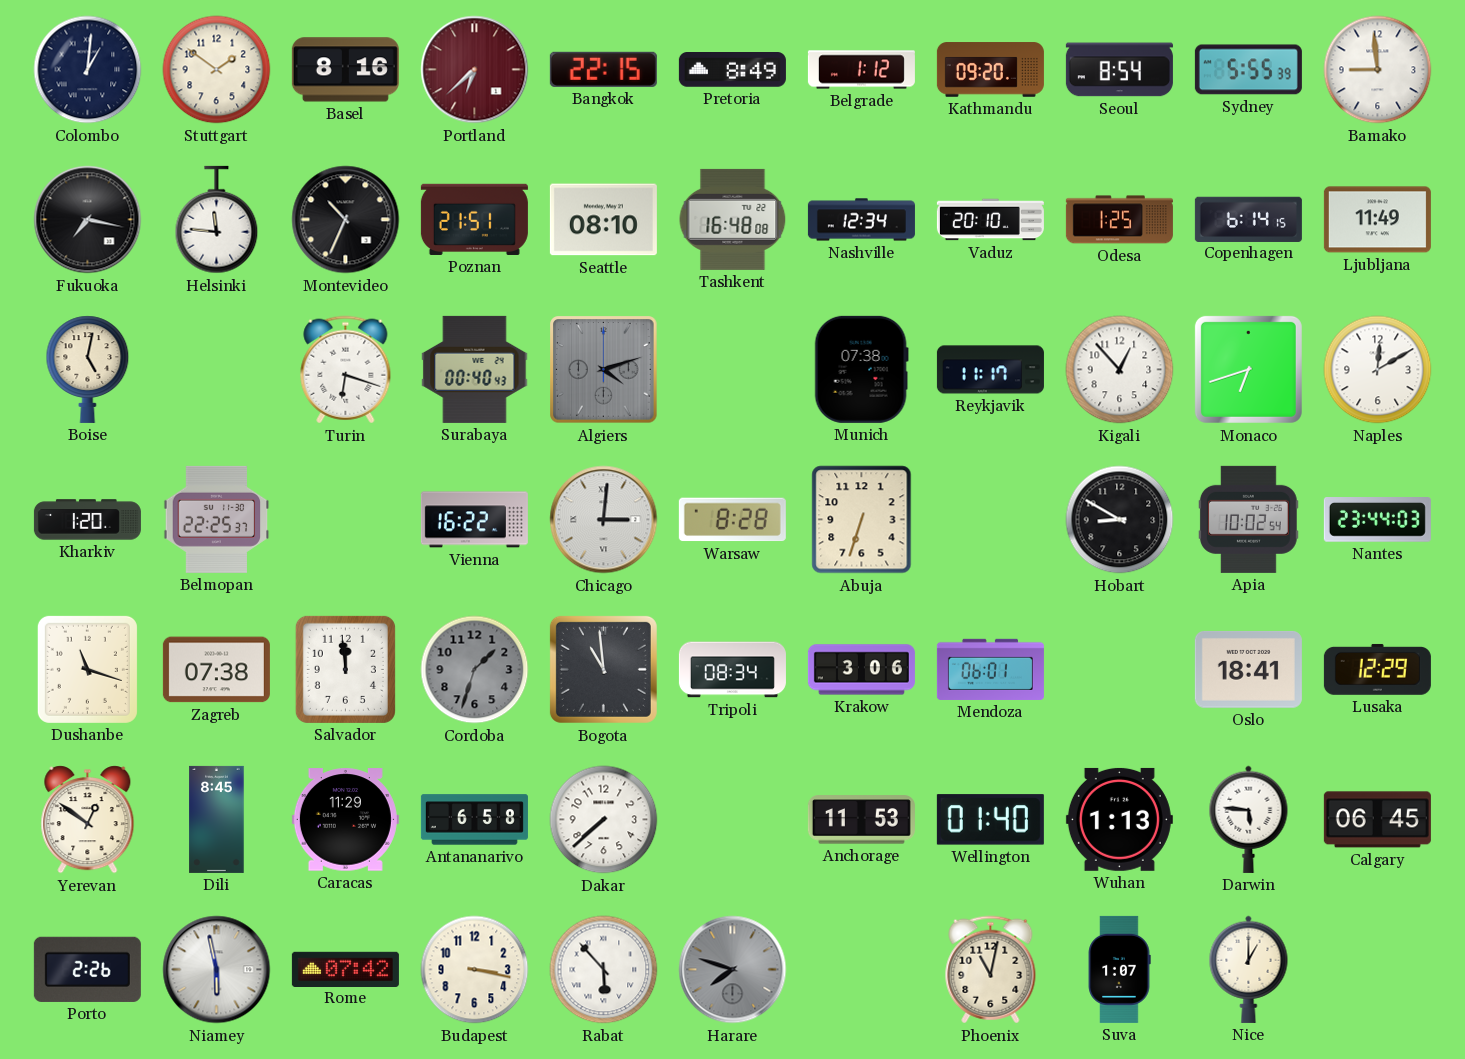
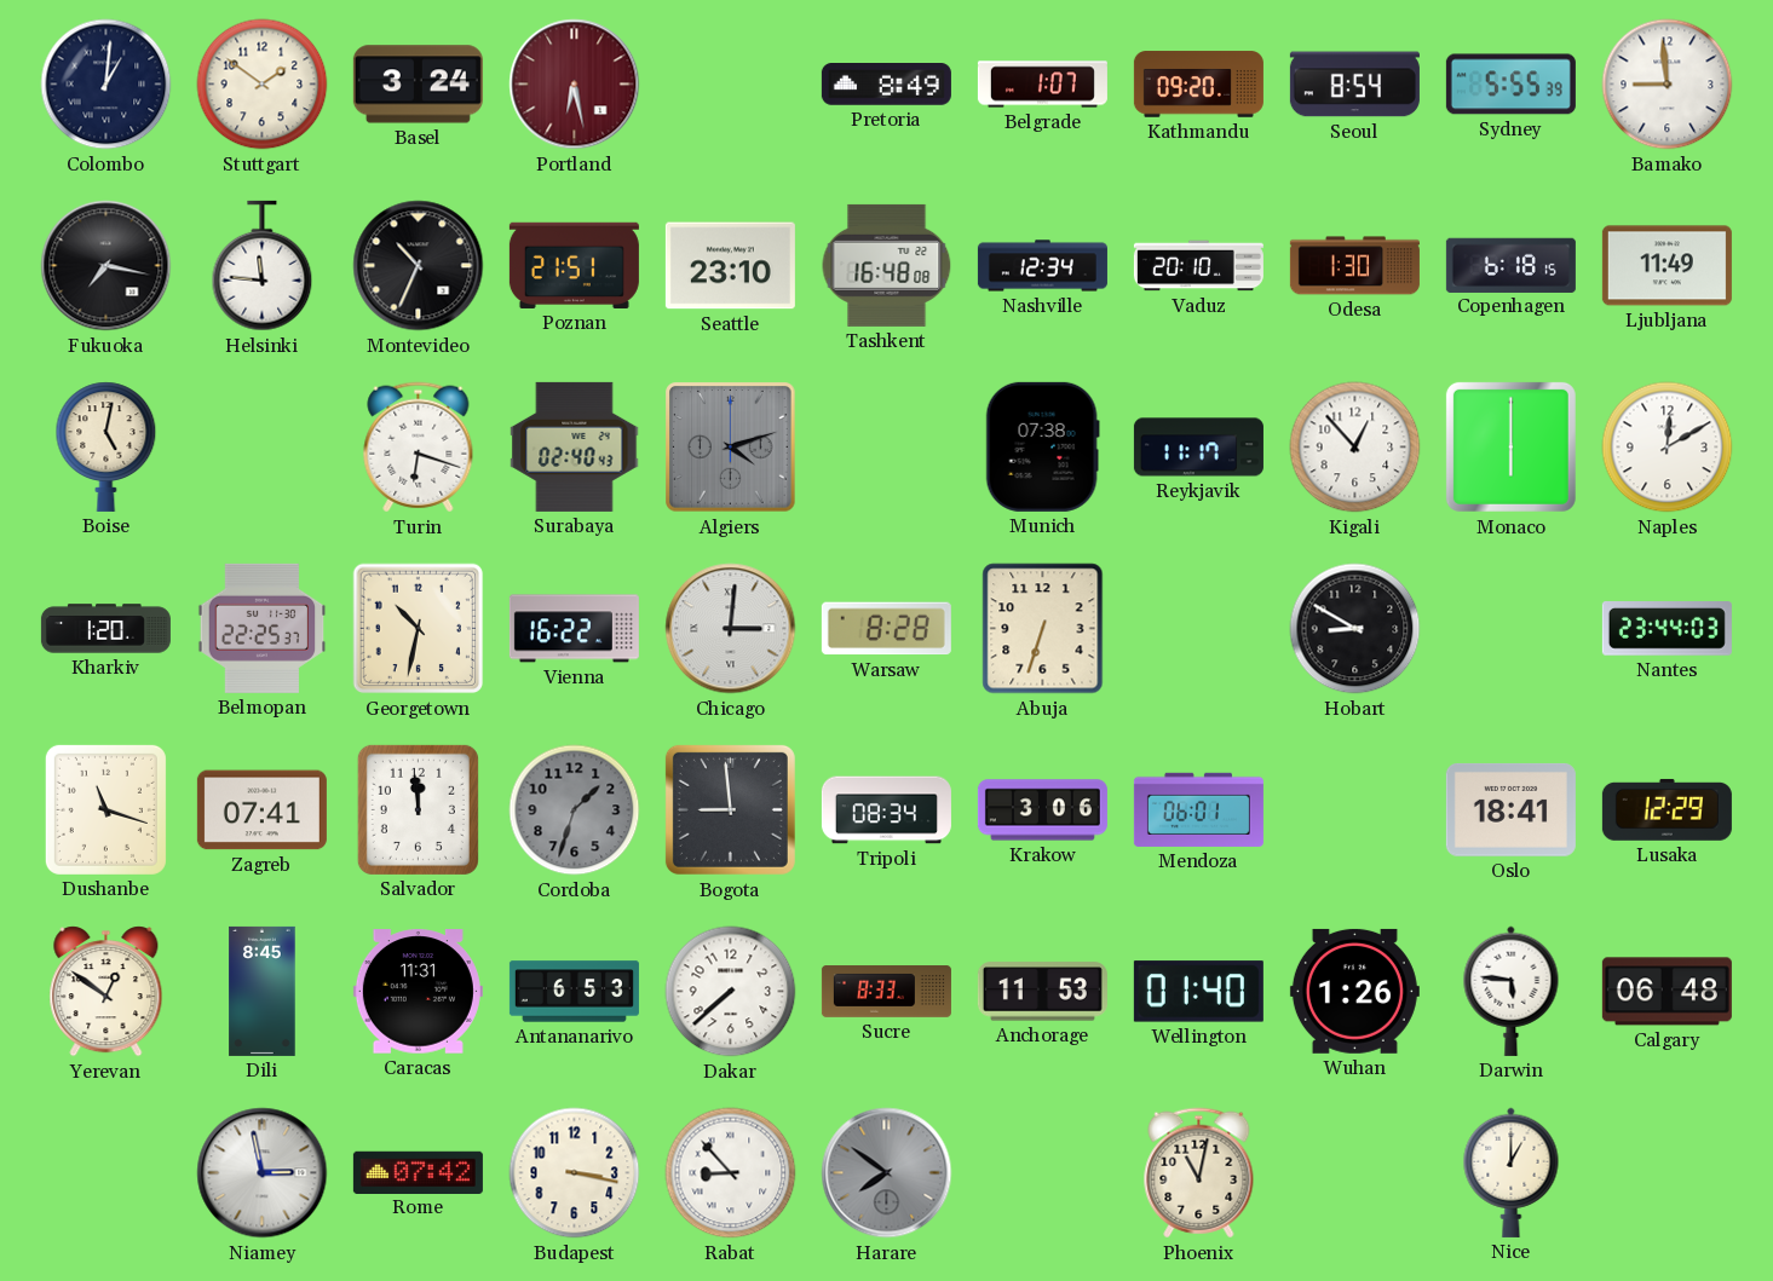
Basel: 8:16 -> 3:24 (418, 85)
Portland: 6:38 -> 6:28 (575, 85)
Bangkok: 22:15 -> none (603, 69)
Belgrade: 1:12 -> 1:07 (1042, 85)
Seattle: 08:10 -> 23:10 (730, 266)
Odesa: 1:25 -> 1:30 (1354, 266)
Copenhagen: 6:14 -> 6:18 (1510, 265)
Surabaya: 00:40 -> 02:40 (575, 446)
Monaco: 6:42 -> 6:00 (1510, 446)
Georgetown: none -> 10:32 (419, 629)
Apia: 10:02 -> none (1248, 519)
Zagreb: 07:38 -> 07:41 (261, 810)
Bogota: 10:59 -> 8:59 (730, 809)
Caracas: 11:29 -> 11:31 (418, 992)
Antananarivo: 6:58 -> 6:53 (574, 992)
Sucre: none -> 8:33 (886, 992)
Wuhan: 1:13 -> 1:26 (1354, 991)
Calgary: 06:45 -> 06:48 (1666, 992)
Porto: 2:26 -> none (87, 969)
Niamey: 5:58 -> 2:58 (263, 1173)
Rabat: 5:53 -> 8:53 (731, 1173)
Harare: 7:48 -> 7:51 (887, 1173)
Suva: 1:07 -> none (1119, 969)
